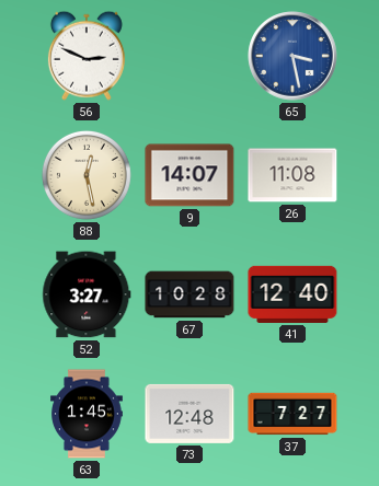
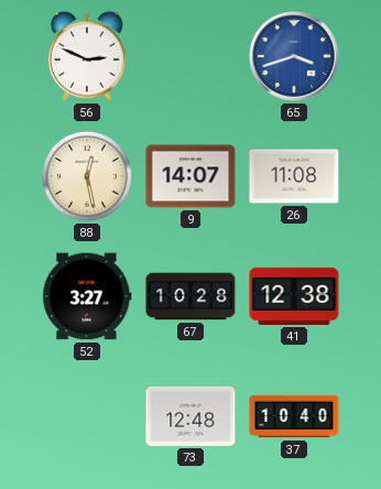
65: 3:28 -> 3:42 (294, 56)
41: 12:40 -> 12:38 (294, 296)
63: 1:45 -> none (88, 414)
37: 7:27 -> 10:40 (294, 416)
